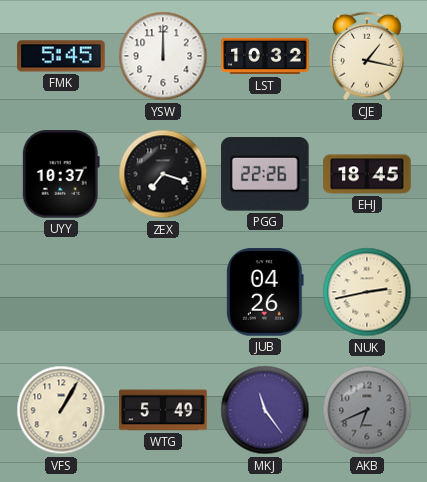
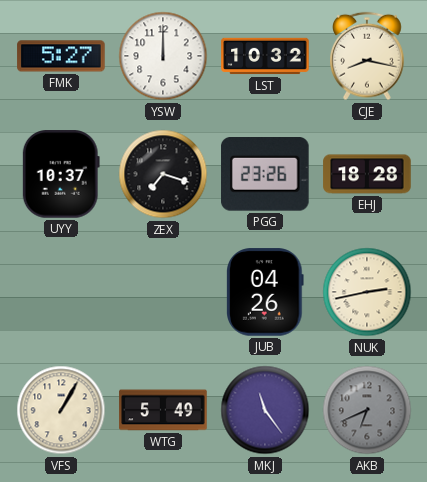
FMK: 5:45 -> 5:27 (61, 56)
CJE: 1:17 -> 8:17 (368, 56)
PGG: 22:26 -> 23:26 (266, 175)
EHJ: 18:45 -> 18:28 (367, 174)
